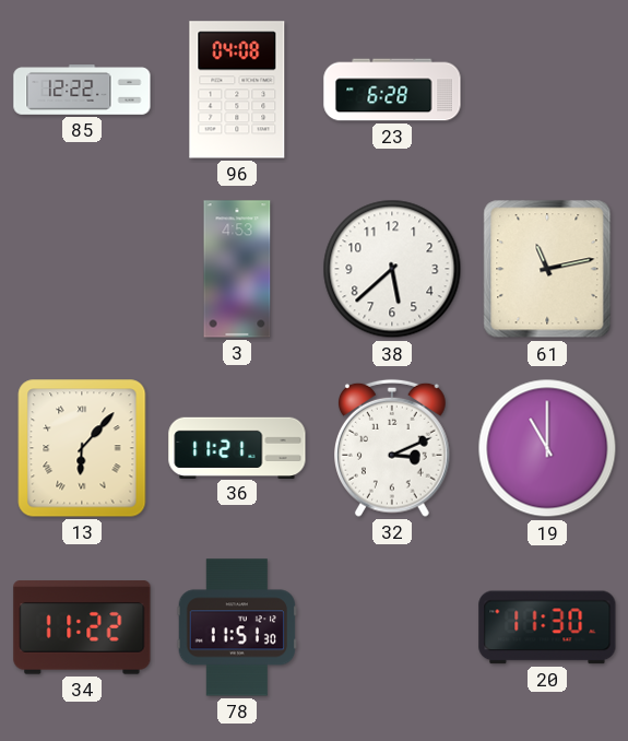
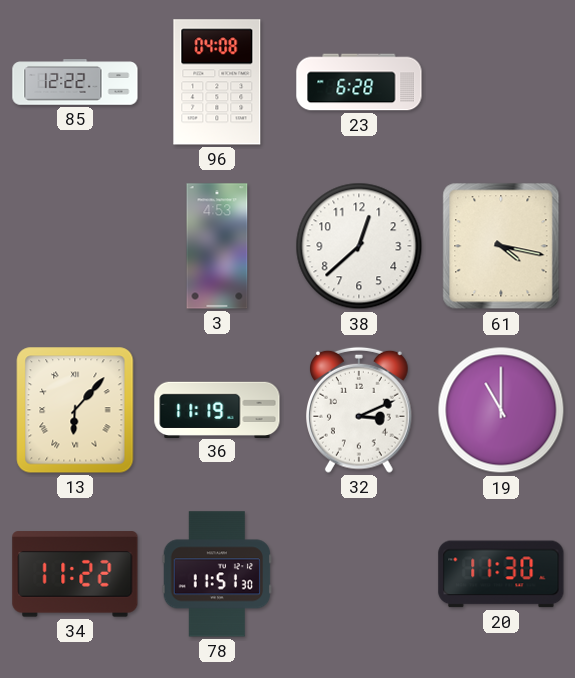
38: 5:38 -> 12:38 (359, 246)
61: 11:13 -> 4:17 (501, 246)
36: 11:21 -> 11:19 (217, 409)
